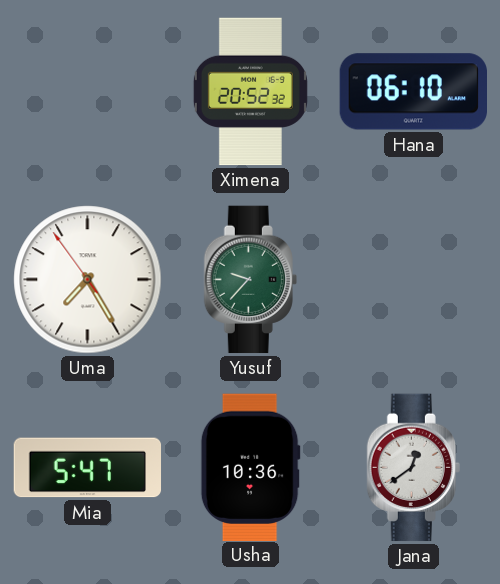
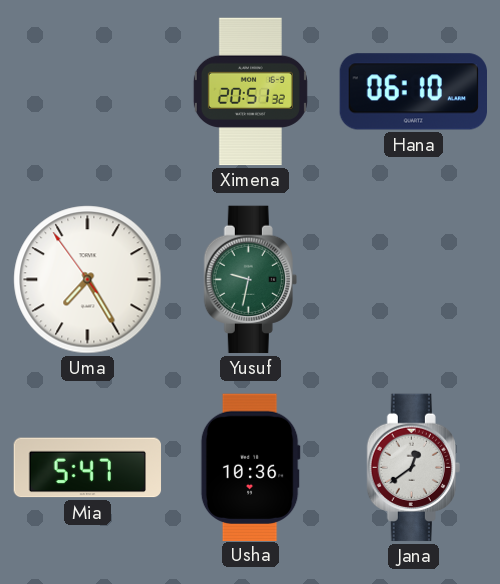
Ximena: 20:52 -> 20:51 (250, 92)
Yusuf: 9:37 -> 9:32 (250, 280)
